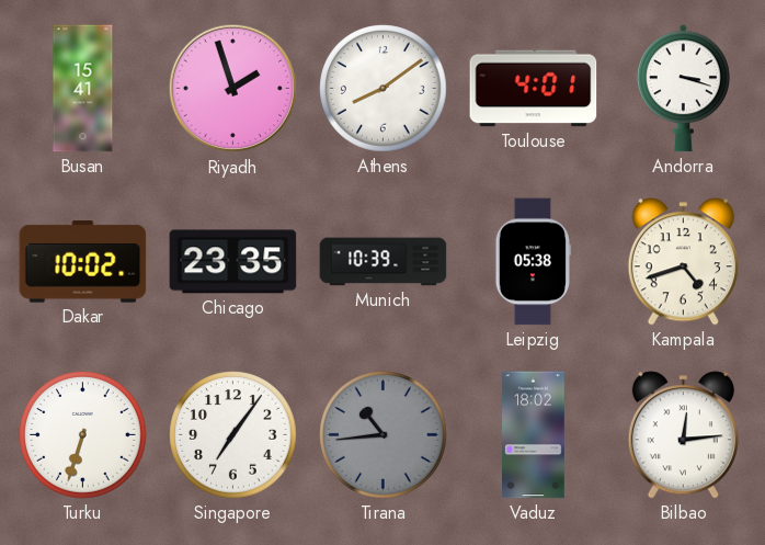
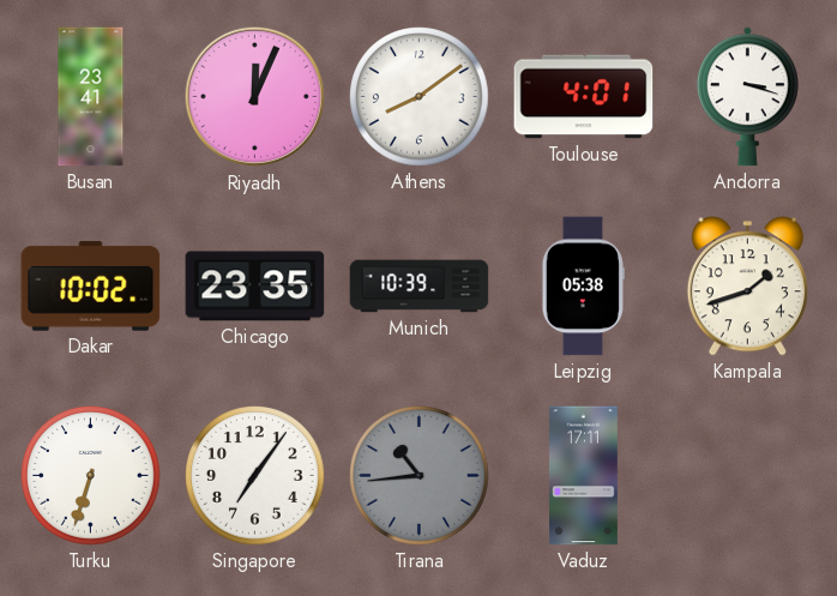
Busan: 15:41 -> 23:41 (91, 97)
Riyadh: 1:57 -> 12:04 (255, 97)
Kampala: 4:42 -> 1:42 (747, 287)
Vaduz: 18:02 -> 17:11 (584, 476)
Bilbao: 12:14 -> none (683, 435)
